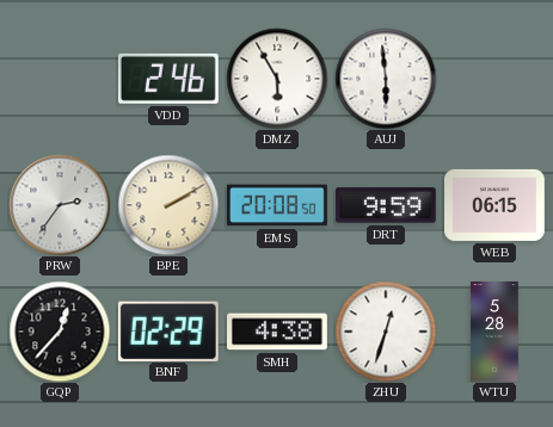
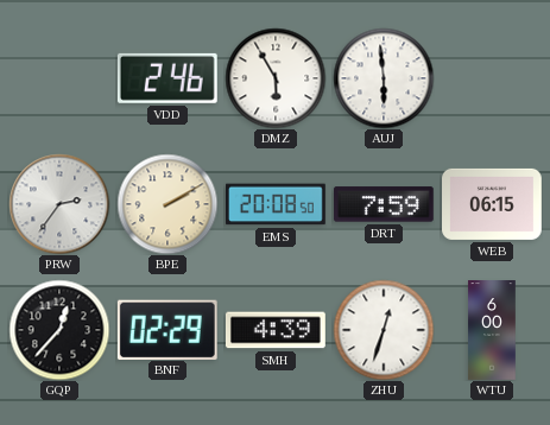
DRT: 9:59 -> 7:59 (384, 204)
SMH: 4:38 -> 4:39 (276, 330)
WTU: 5:28 -> 6:00 (492, 330)
